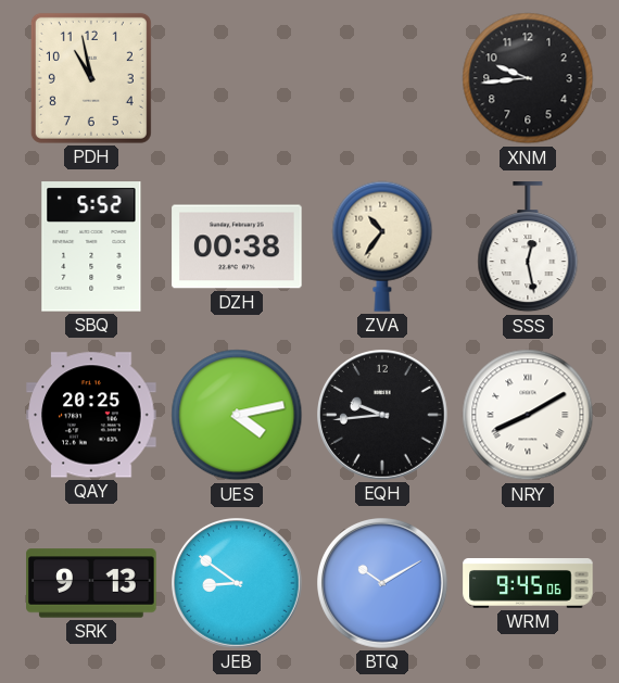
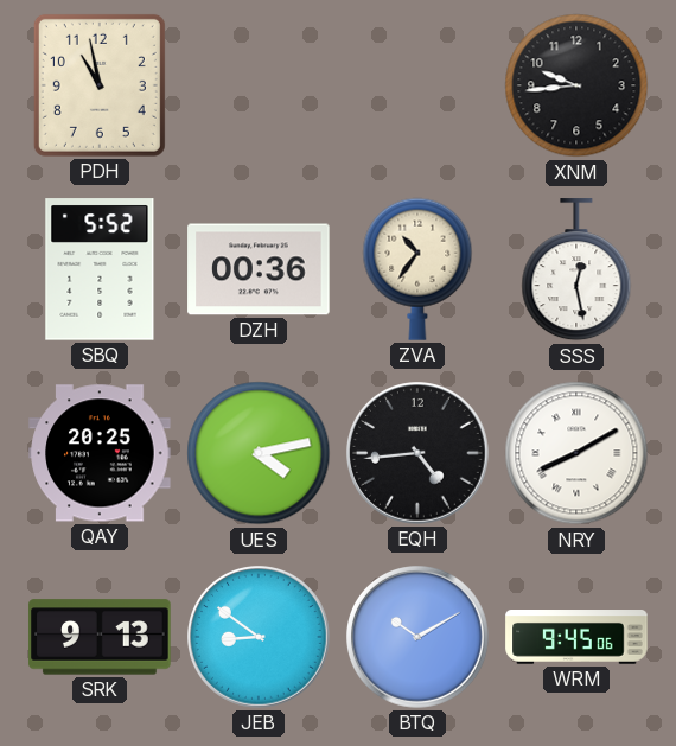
DZH: 00:38 -> 00:36 (259, 269)
EQH: 9:44 -> 4:44 (419, 454)
